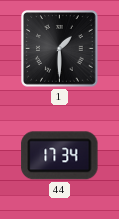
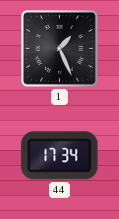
1: 1:30 -> 1:26 (60, 49)
